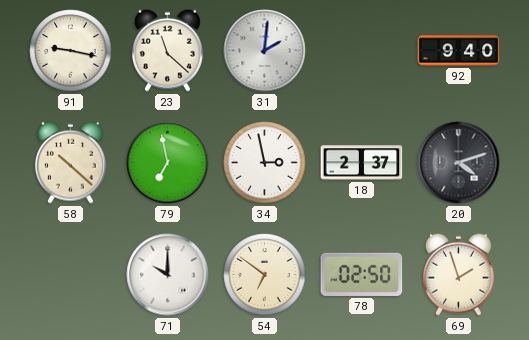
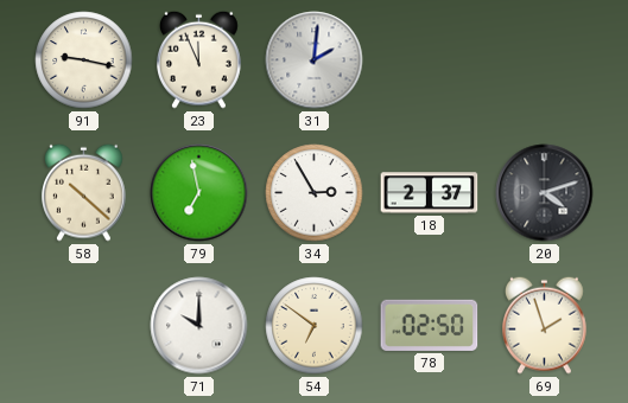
23: 11:22 -> 11:56 (199, 59)
92: 9:40 -> none (459, 51)
34: 2:58 -> 2:55 (315, 193)
